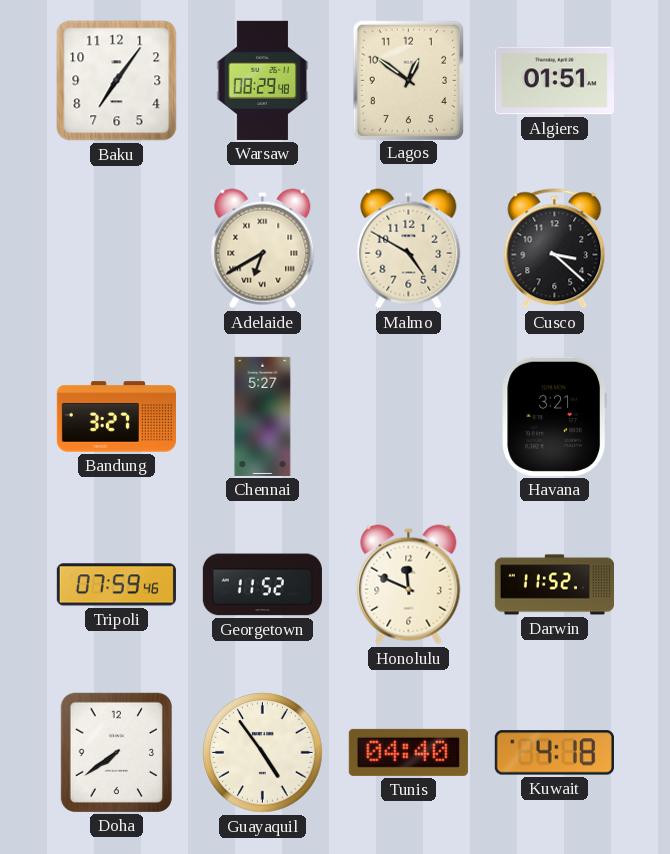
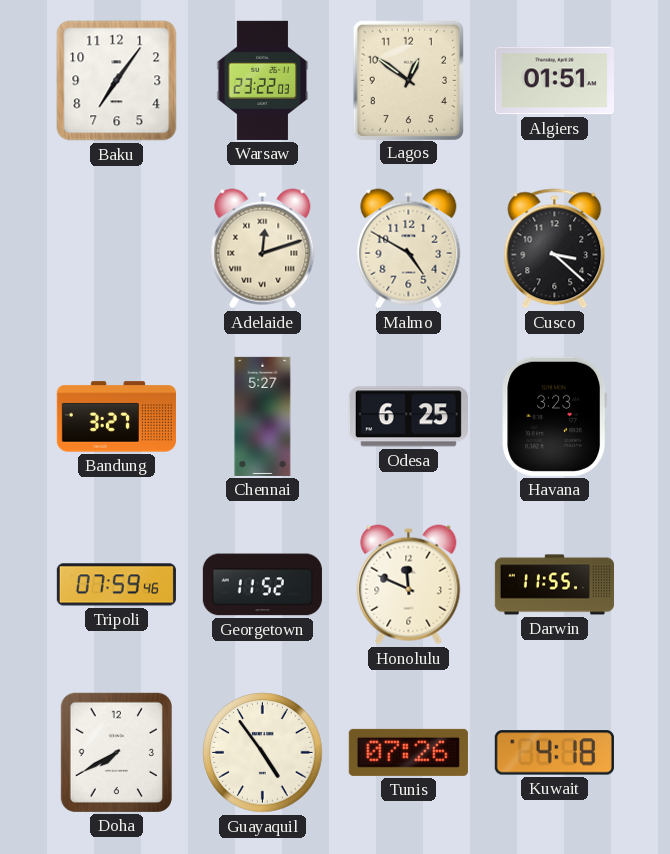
Warsaw: 08:29 -> 23:22 (263, 80)
Adelaide: 6:40 -> 12:12 (263, 249)
Odesa: none -> 6:25 (408, 417)
Havana: 3:21 -> 3:23 (554, 416)
Darwin: 11:52 -> 11:55 (554, 585)
Doha: 7:39 -> 7:40 (116, 752)
Tunis: 04:40 -> 07:26 (408, 752)
